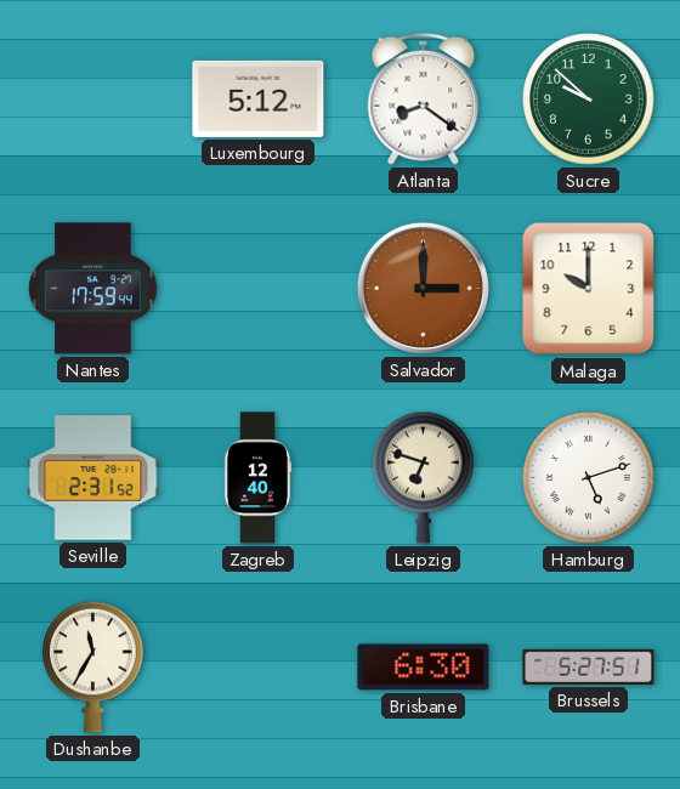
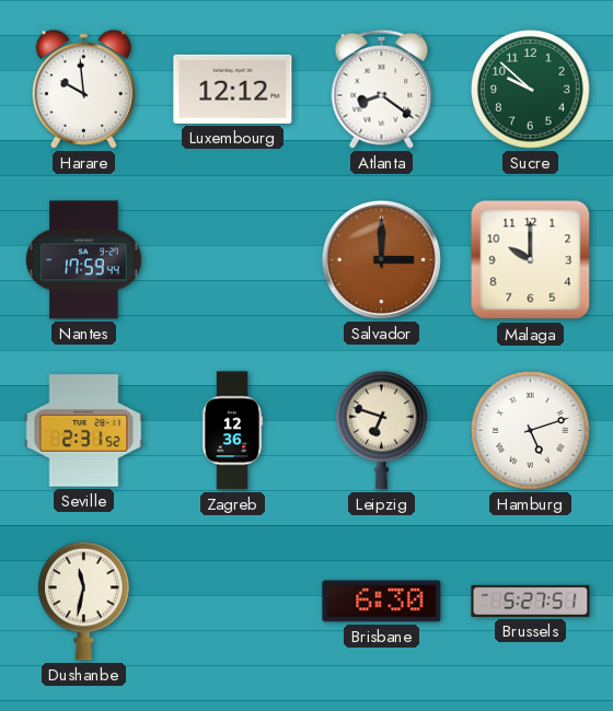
Harare: none -> 9:59 (83, 89)
Luxembourg: 5:12 -> 12:12 (233, 89)
Zagreb: 12:40 -> 12:36 (232, 431)
Dushanbe: 11:35 -> 11:32 (84, 601)
